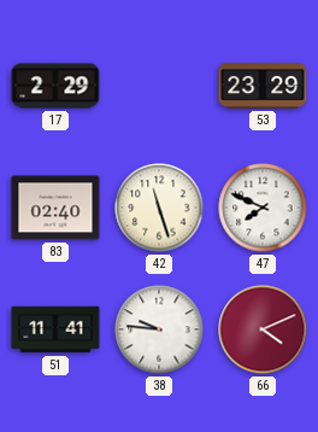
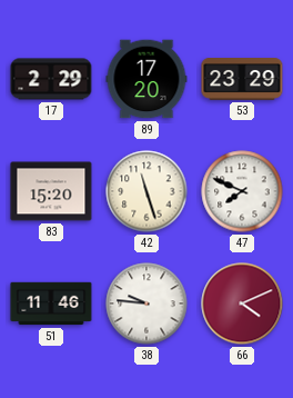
89: none -> 17:20 (146, 79)
83: 02:40 -> 15:20 (51, 191)
51: 11:41 -> 11:46 (51, 304)
